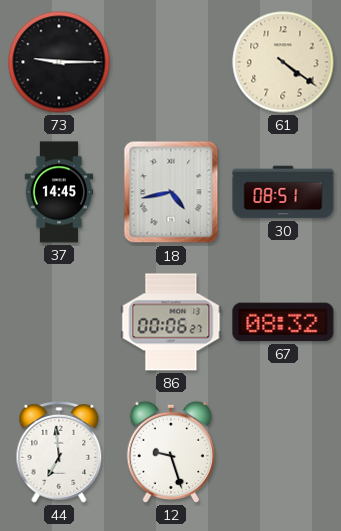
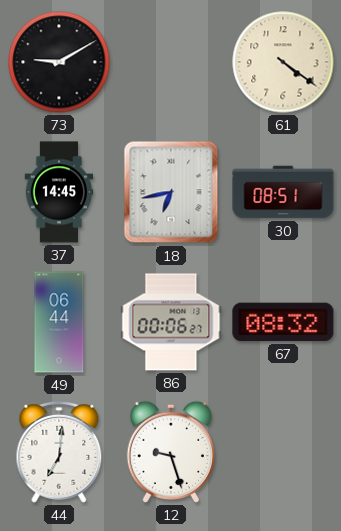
73: 9:15 -> 9:10 (59, 62)
18: 4:43 -> 6:43 (171, 192)
49: none -> 06:44 (59, 322)
44: 6:59 -> 7:01 (59, 453)
